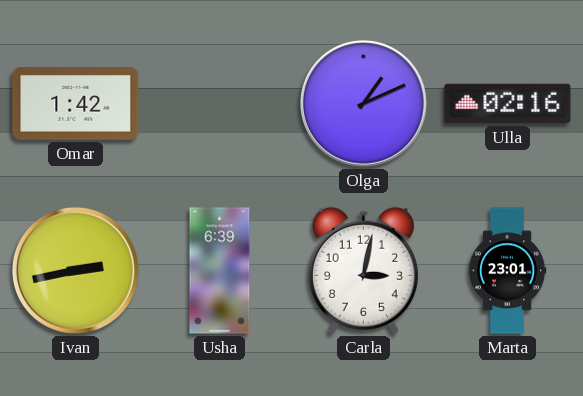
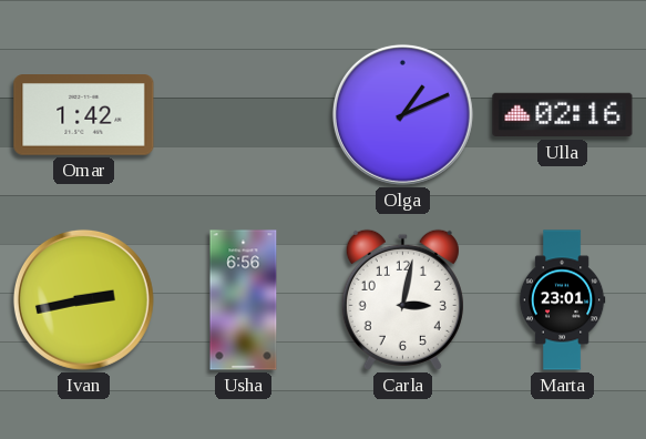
Usha: 6:39 -> 6:56 (244, 300)
